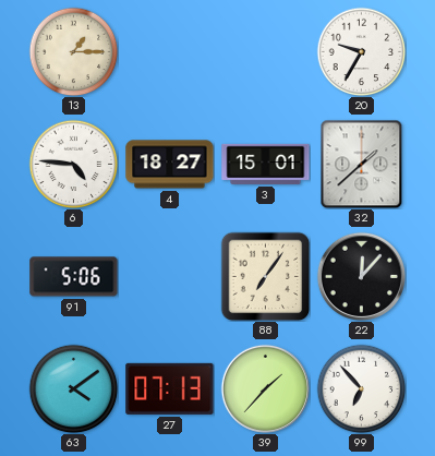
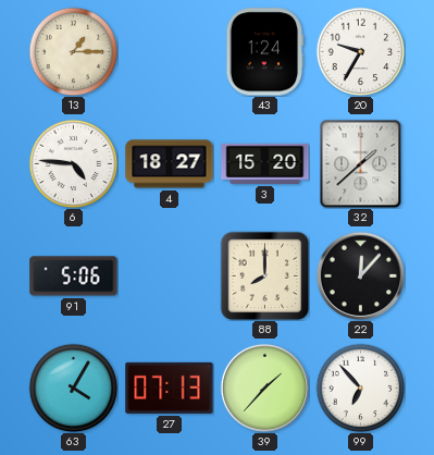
43: none -> 1:24 (265, 52)
3: 15:01 -> 15:20 (265, 163)
88: 7:06 -> 8:00 (264, 275)
63: 4:09 -> 4:05 (73, 388)
